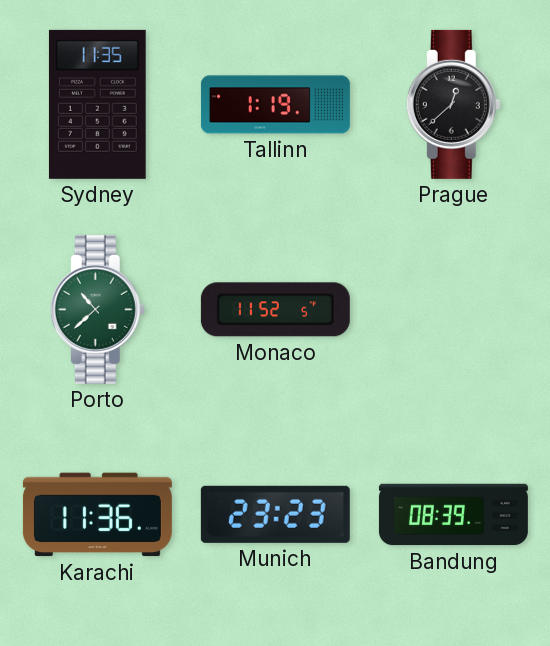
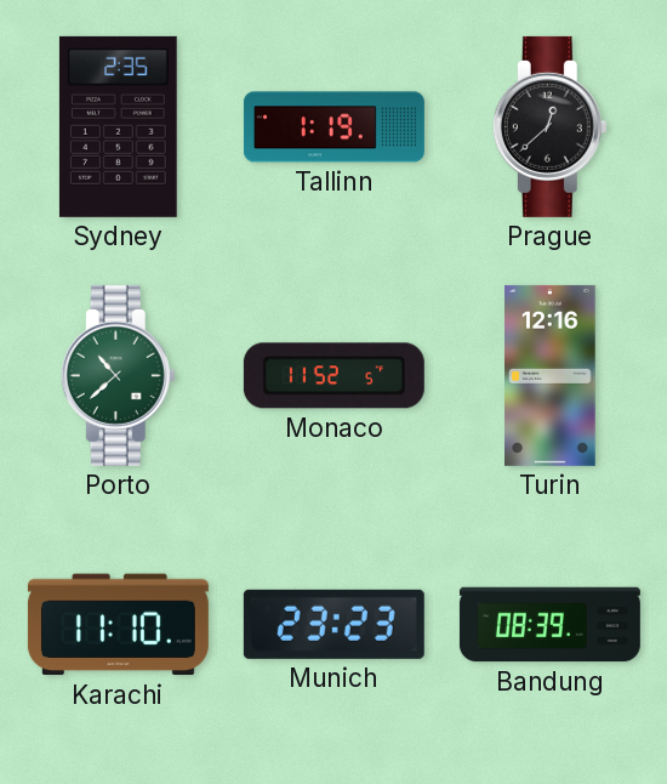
Sydney: 11:35 -> 2:35 (118, 126)
Turin: none -> 12:16 (551, 375)
Karachi: 11:36 -> 11:10 (118, 625)
